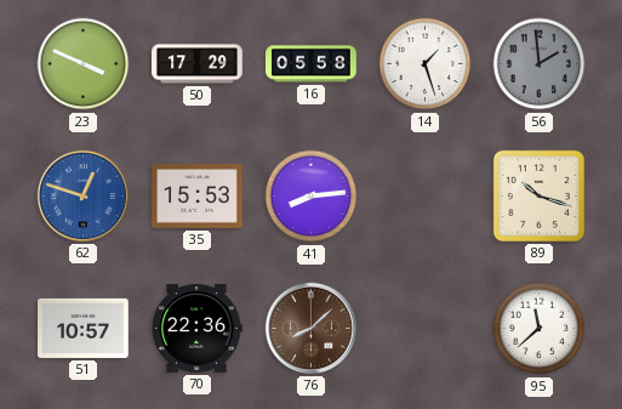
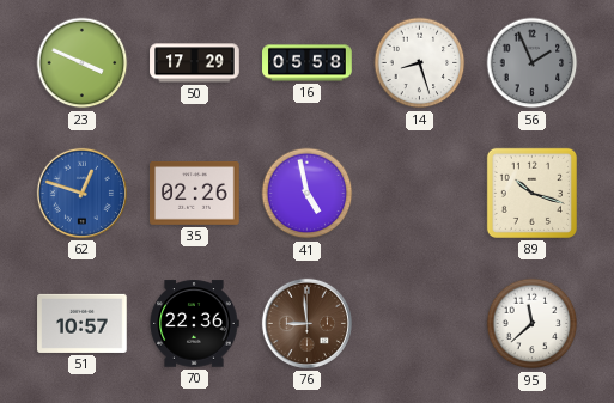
14: 1:27 -> 8:27 (420, 63)
56: 1:59 -> 1:56 (533, 63)
35: 15:53 -> 02:26 (195, 193)
41: 8:14 -> 4:58 (308, 194)
76: 8:08 -> 8:59 (306, 323)
